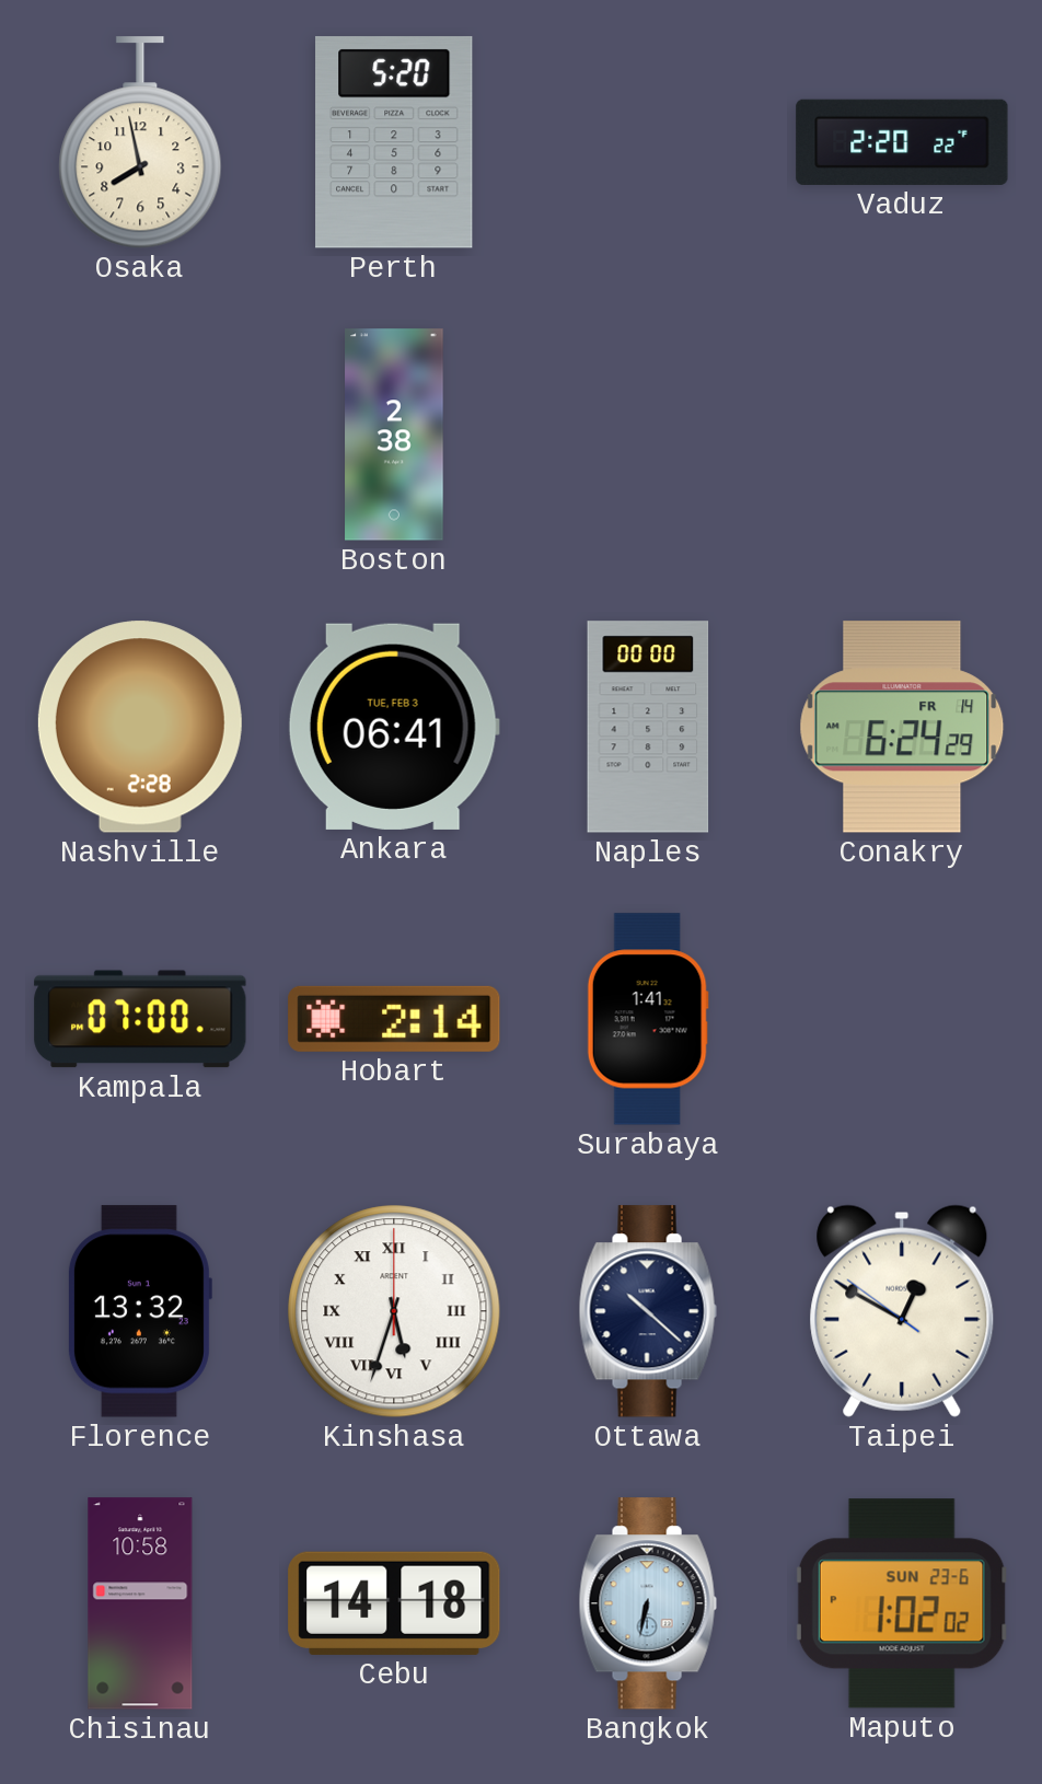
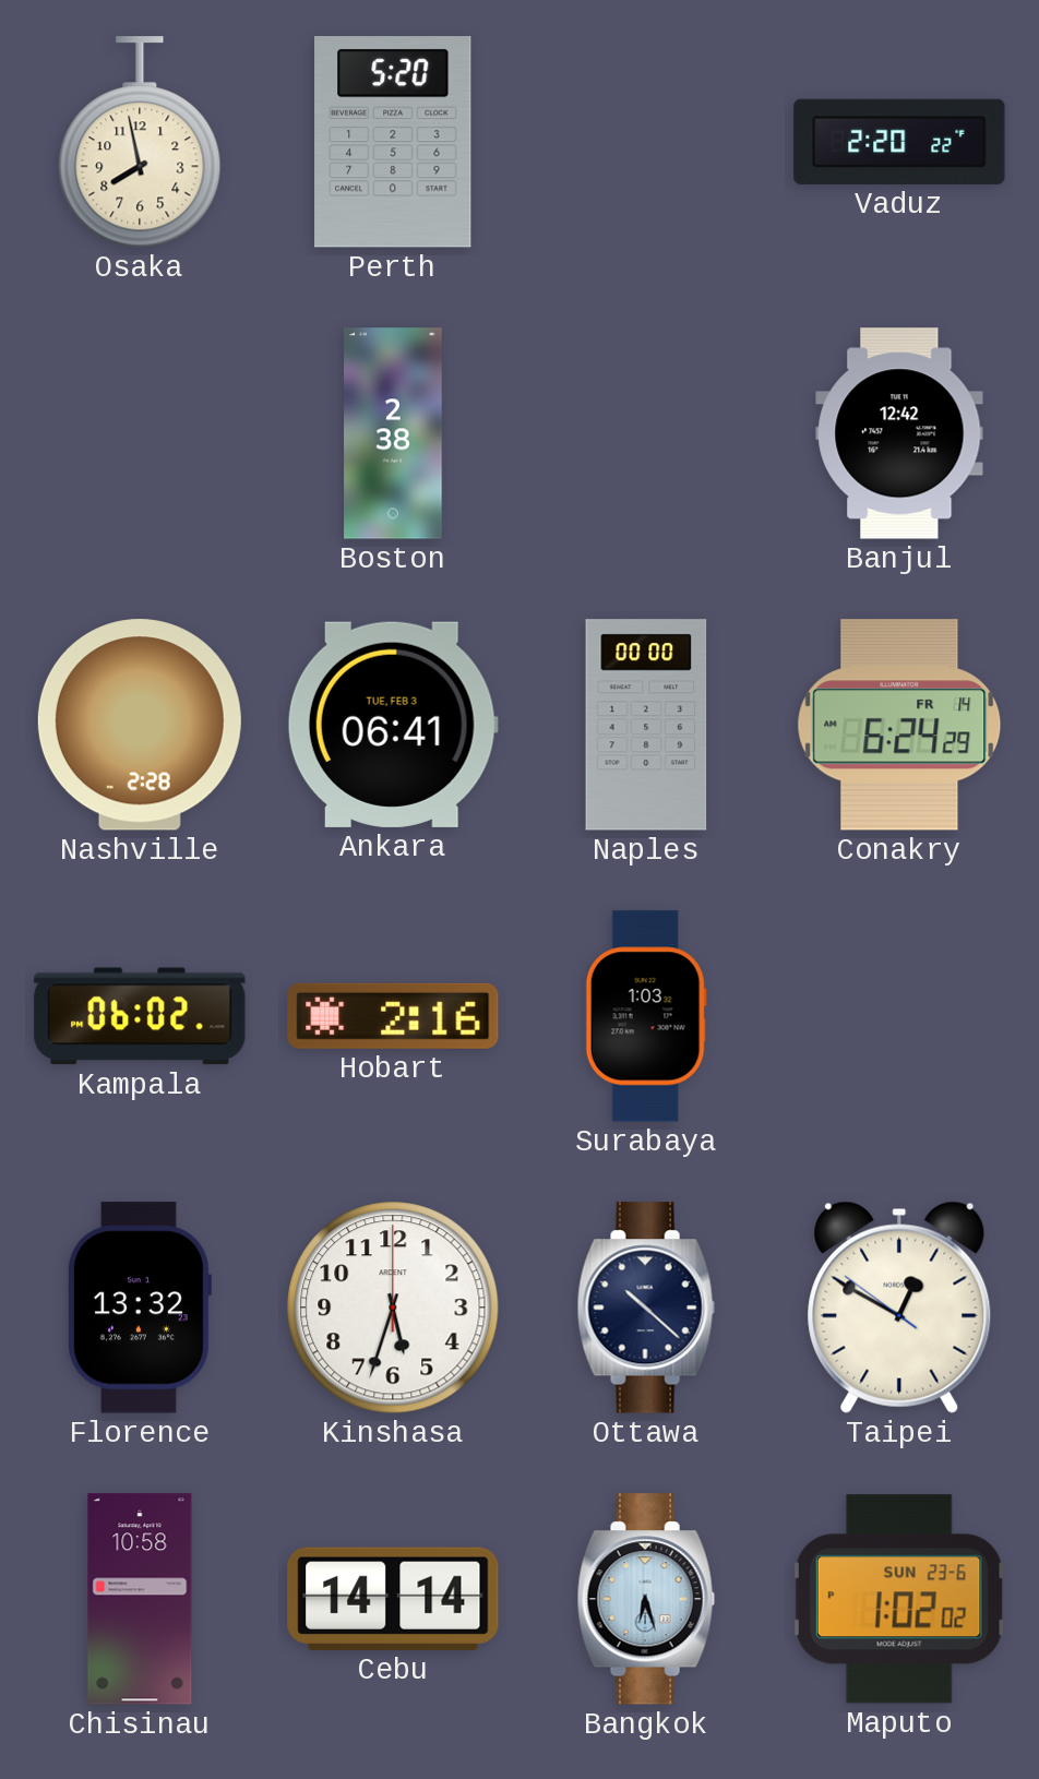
Banjul: none -> 12:42 (899, 433)
Kampala: 07:00 -> 06:02 (140, 1016)
Hobart: 2:14 -> 2:16 (393, 1016)
Surabaya: 1:41 -> 1:03 (646, 1016)
Kinshasa numerals: Roman -> Arabic (393, 1308)
Cebu: 14:18 -> 14:14 (393, 1599)
Bangkok: 6:32 -> 6:27 (646, 1599)
